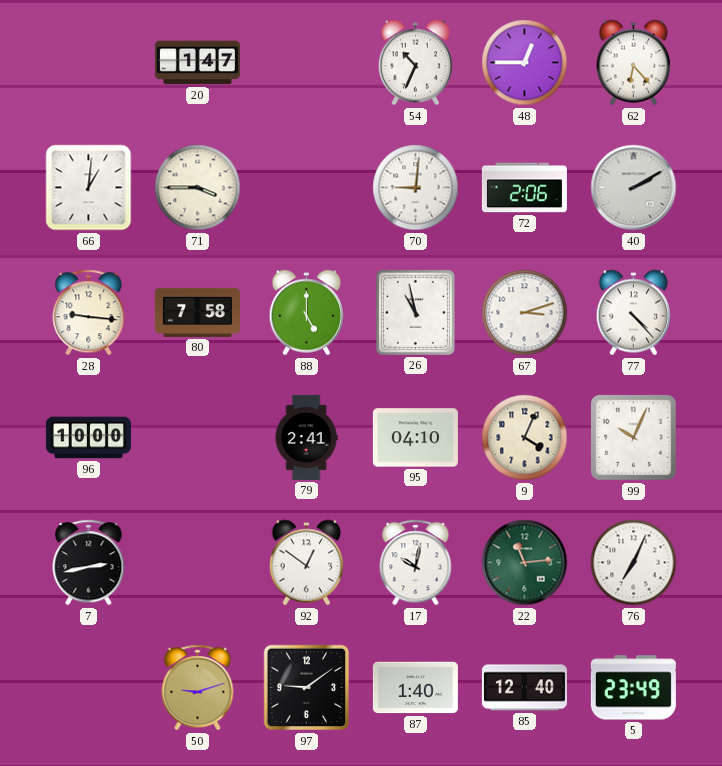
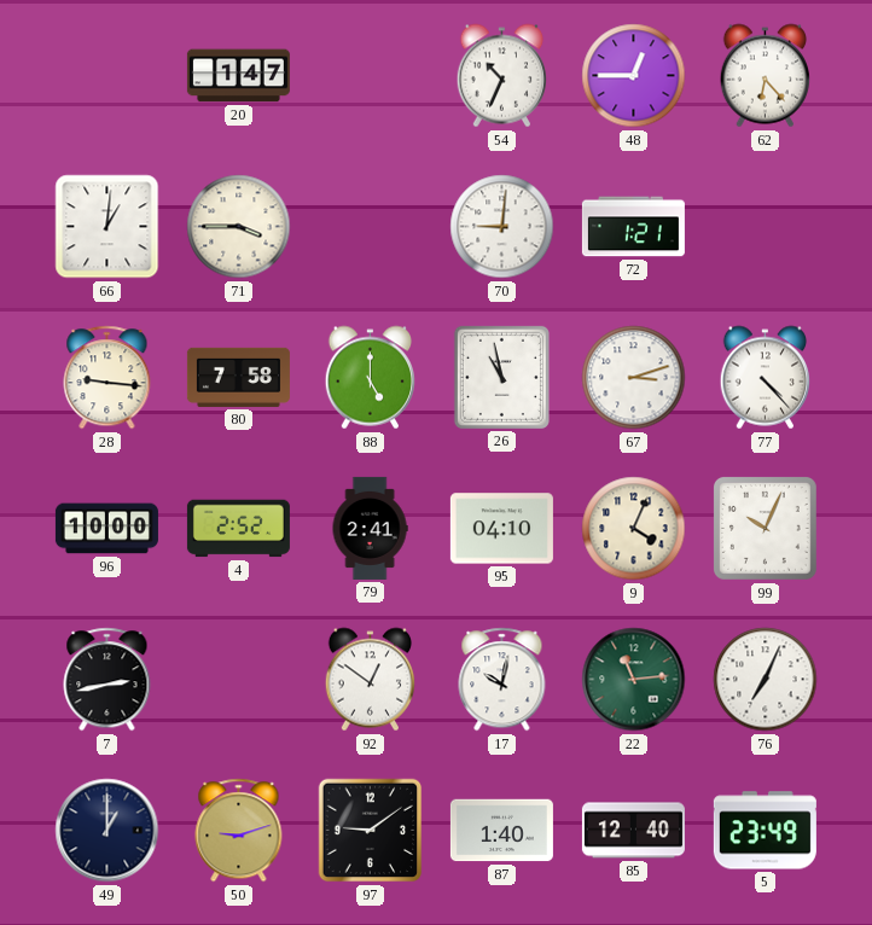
72: 2:06 -> 1:21 (633, 227)
40: 2:10 -> none (634, 188)
4: none -> 2:52 (238, 529)
49: none -> 1:00 (107, 831)
